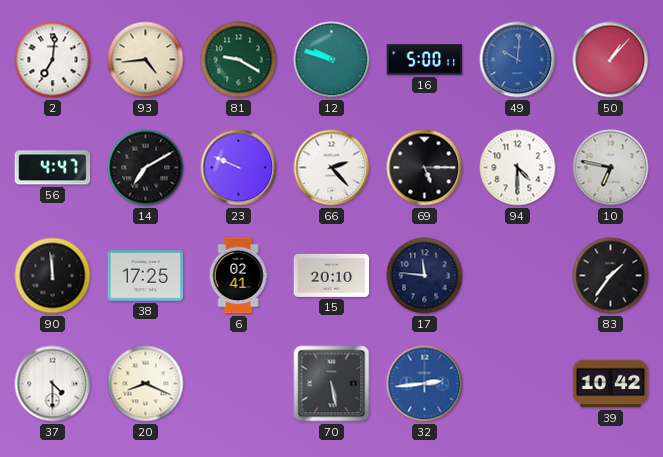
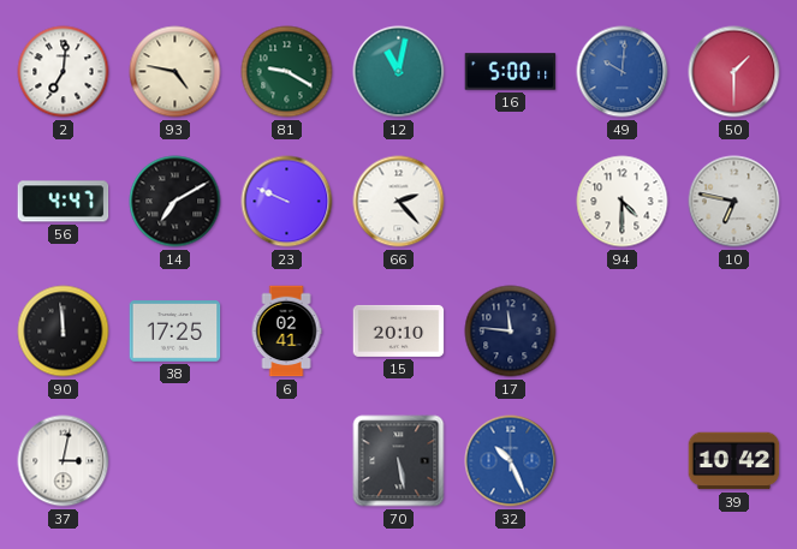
93: 4:44 -> 4:47 (176, 72)
12: 9:48 -> 11:02 (399, 72)
50: 1:07 -> 1:30 (734, 72)
69: 5:15 -> none (425, 168)
83: 1:36 -> none (611, 276)
37: 4:30 -> 3:02 (64, 461)
20: 8:19 -> none (146, 384)
32: 2:44 -> 10:26 (511, 461)
